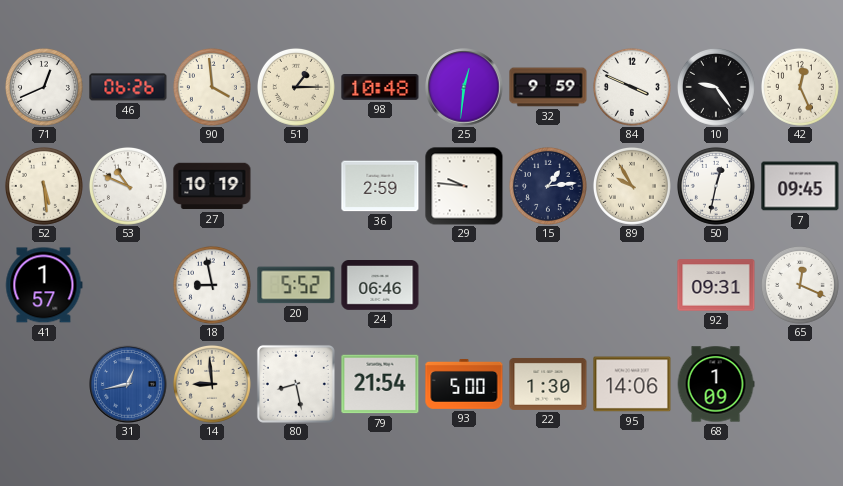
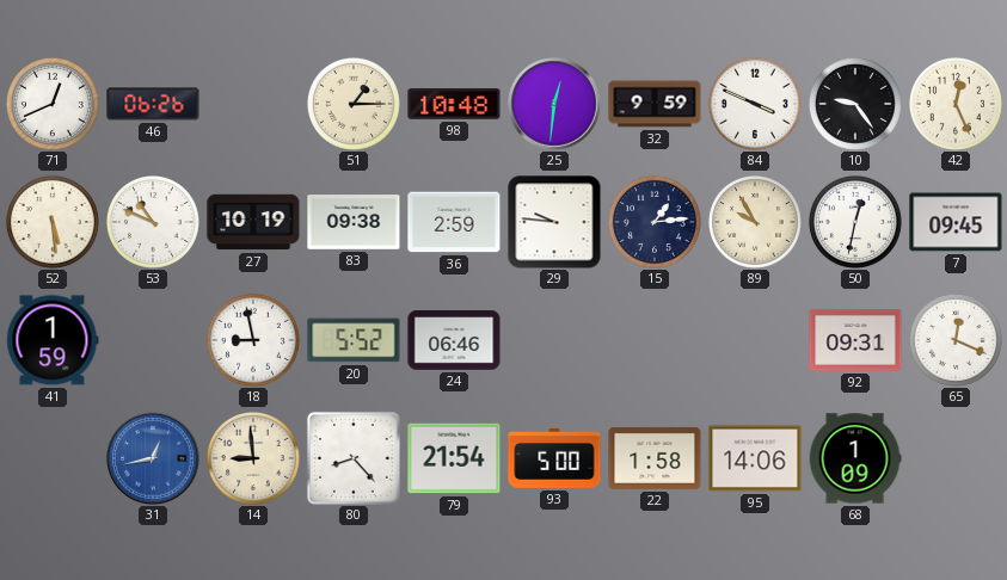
90: 3:59 -> none (212, 87)
83: none -> 09:38 (354, 222)
41: 1:57 -> 1:59 (53, 340)
80: 8:28 -> 8:23 (354, 458)
22: 1:30 -> 1:58 (655, 458)
